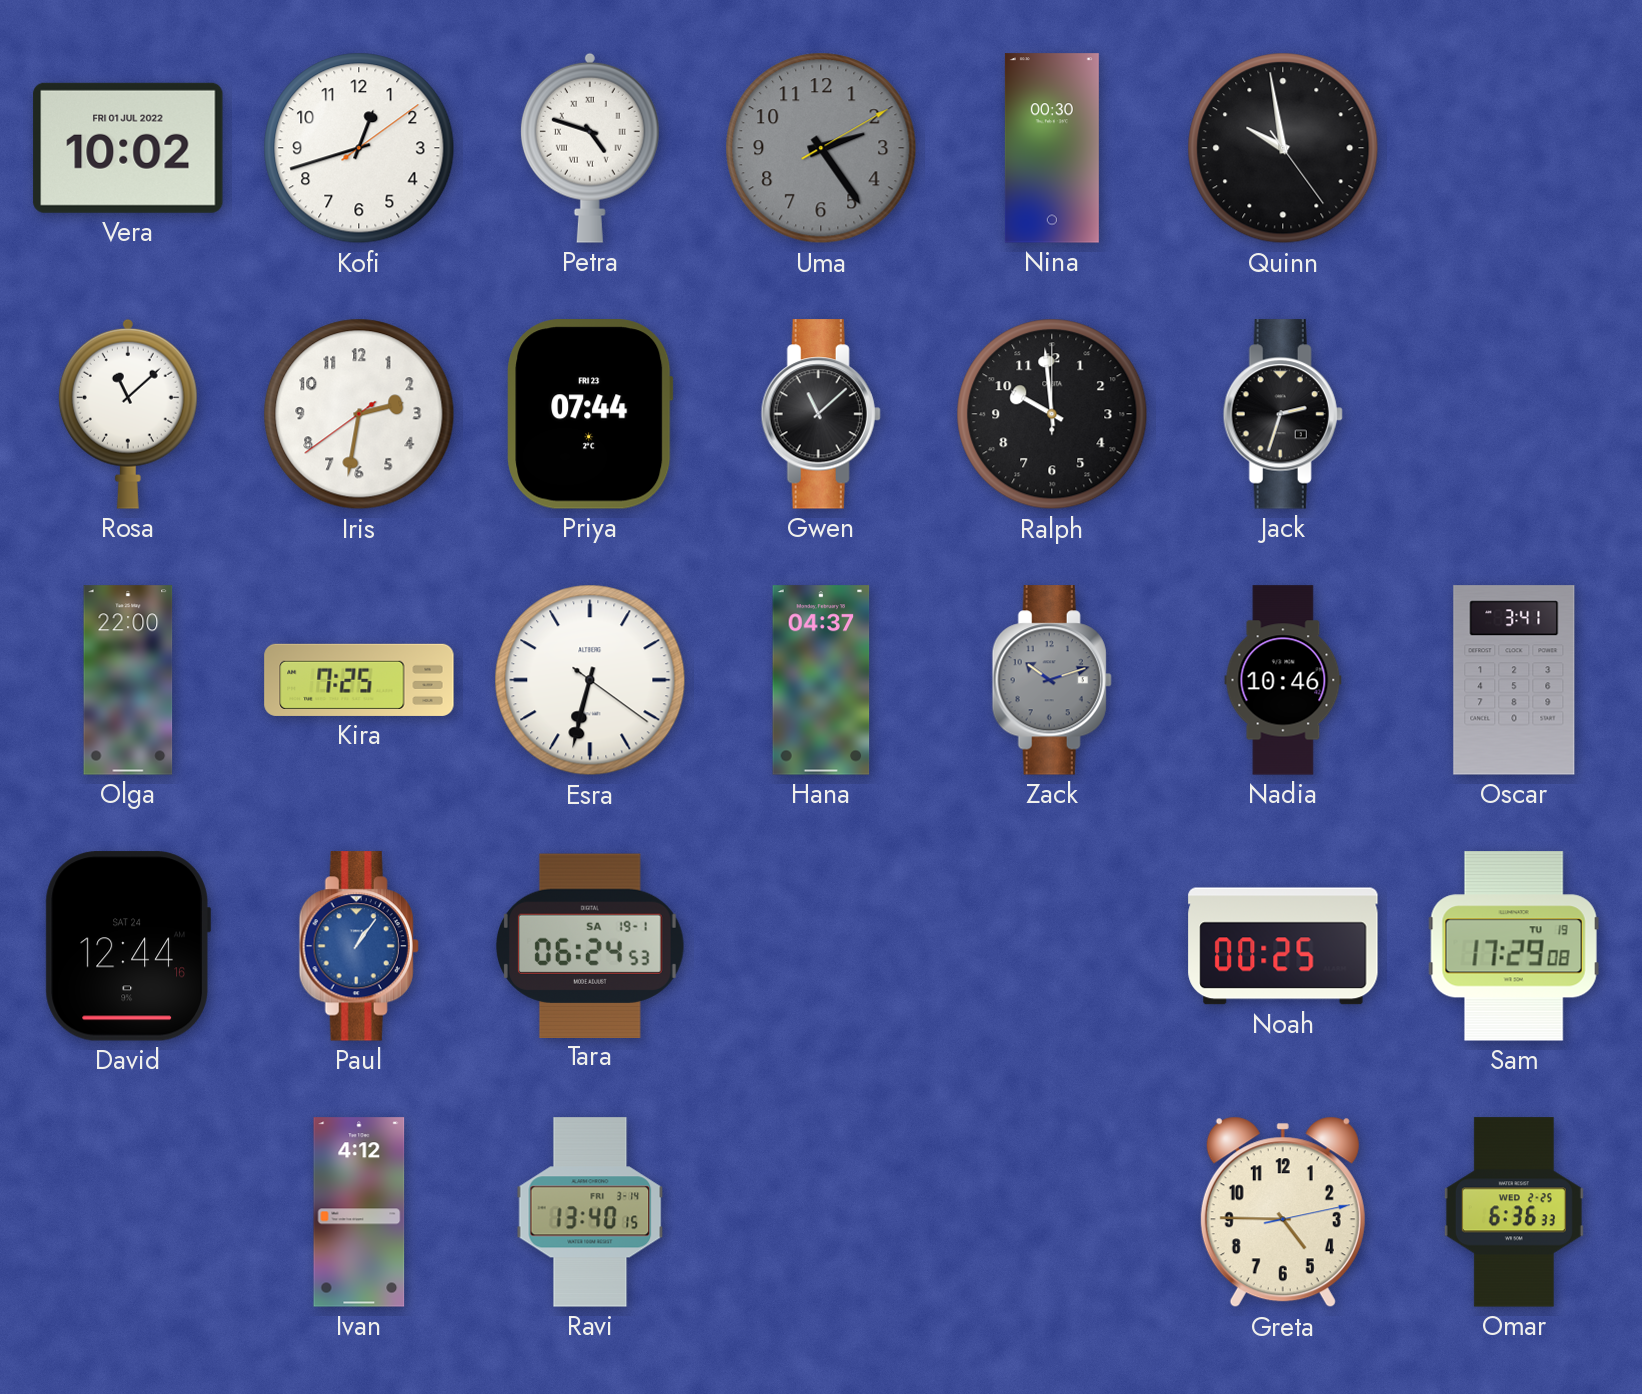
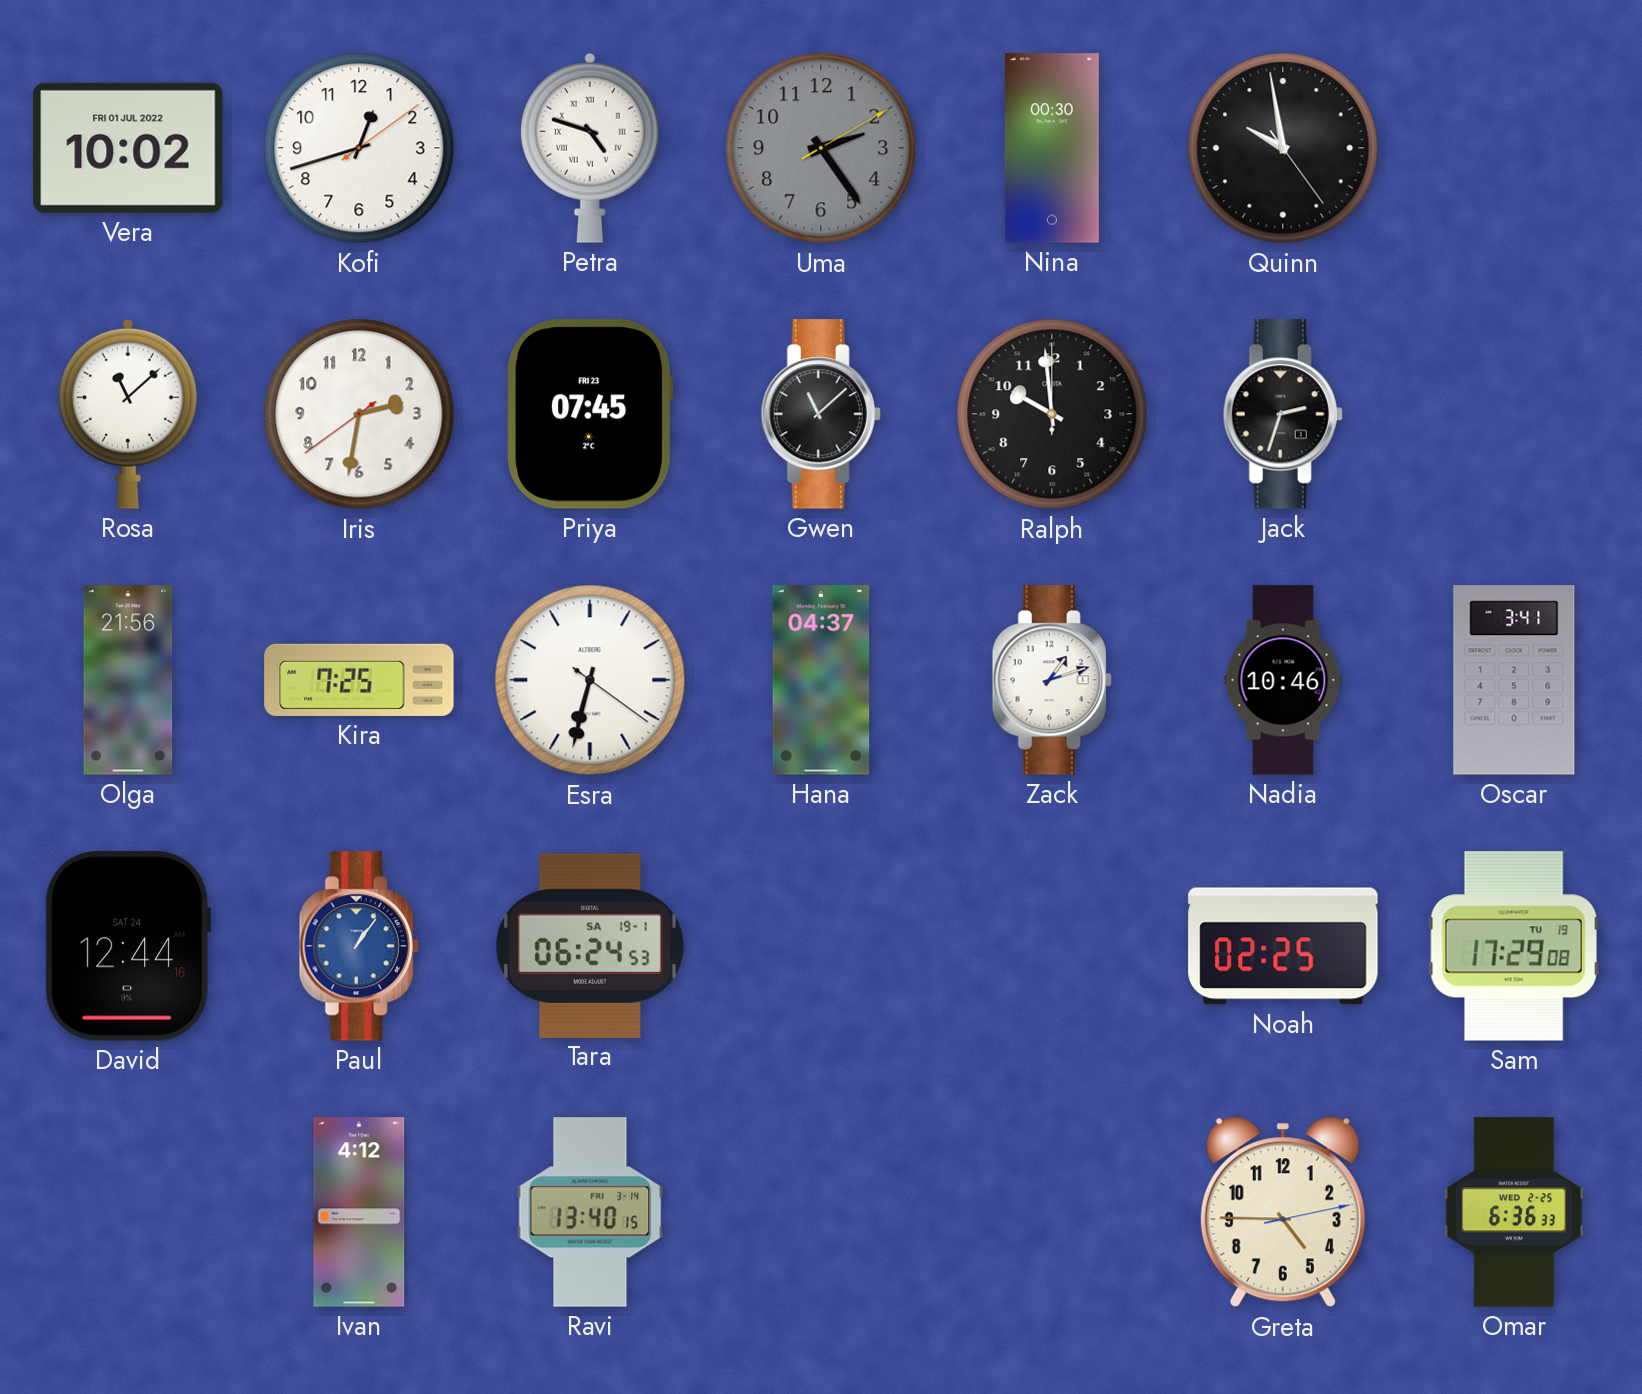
Priya: 07:44 -> 07:45 (590, 414)
Olga: 22:00 -> 21:56 (128, 680)
Zack: 10:12 -> 1:12 (1052, 680)
Zack dial: grey -> white (1052, 680)
Noah: 00:25 -> 02:25 (1283, 946)
